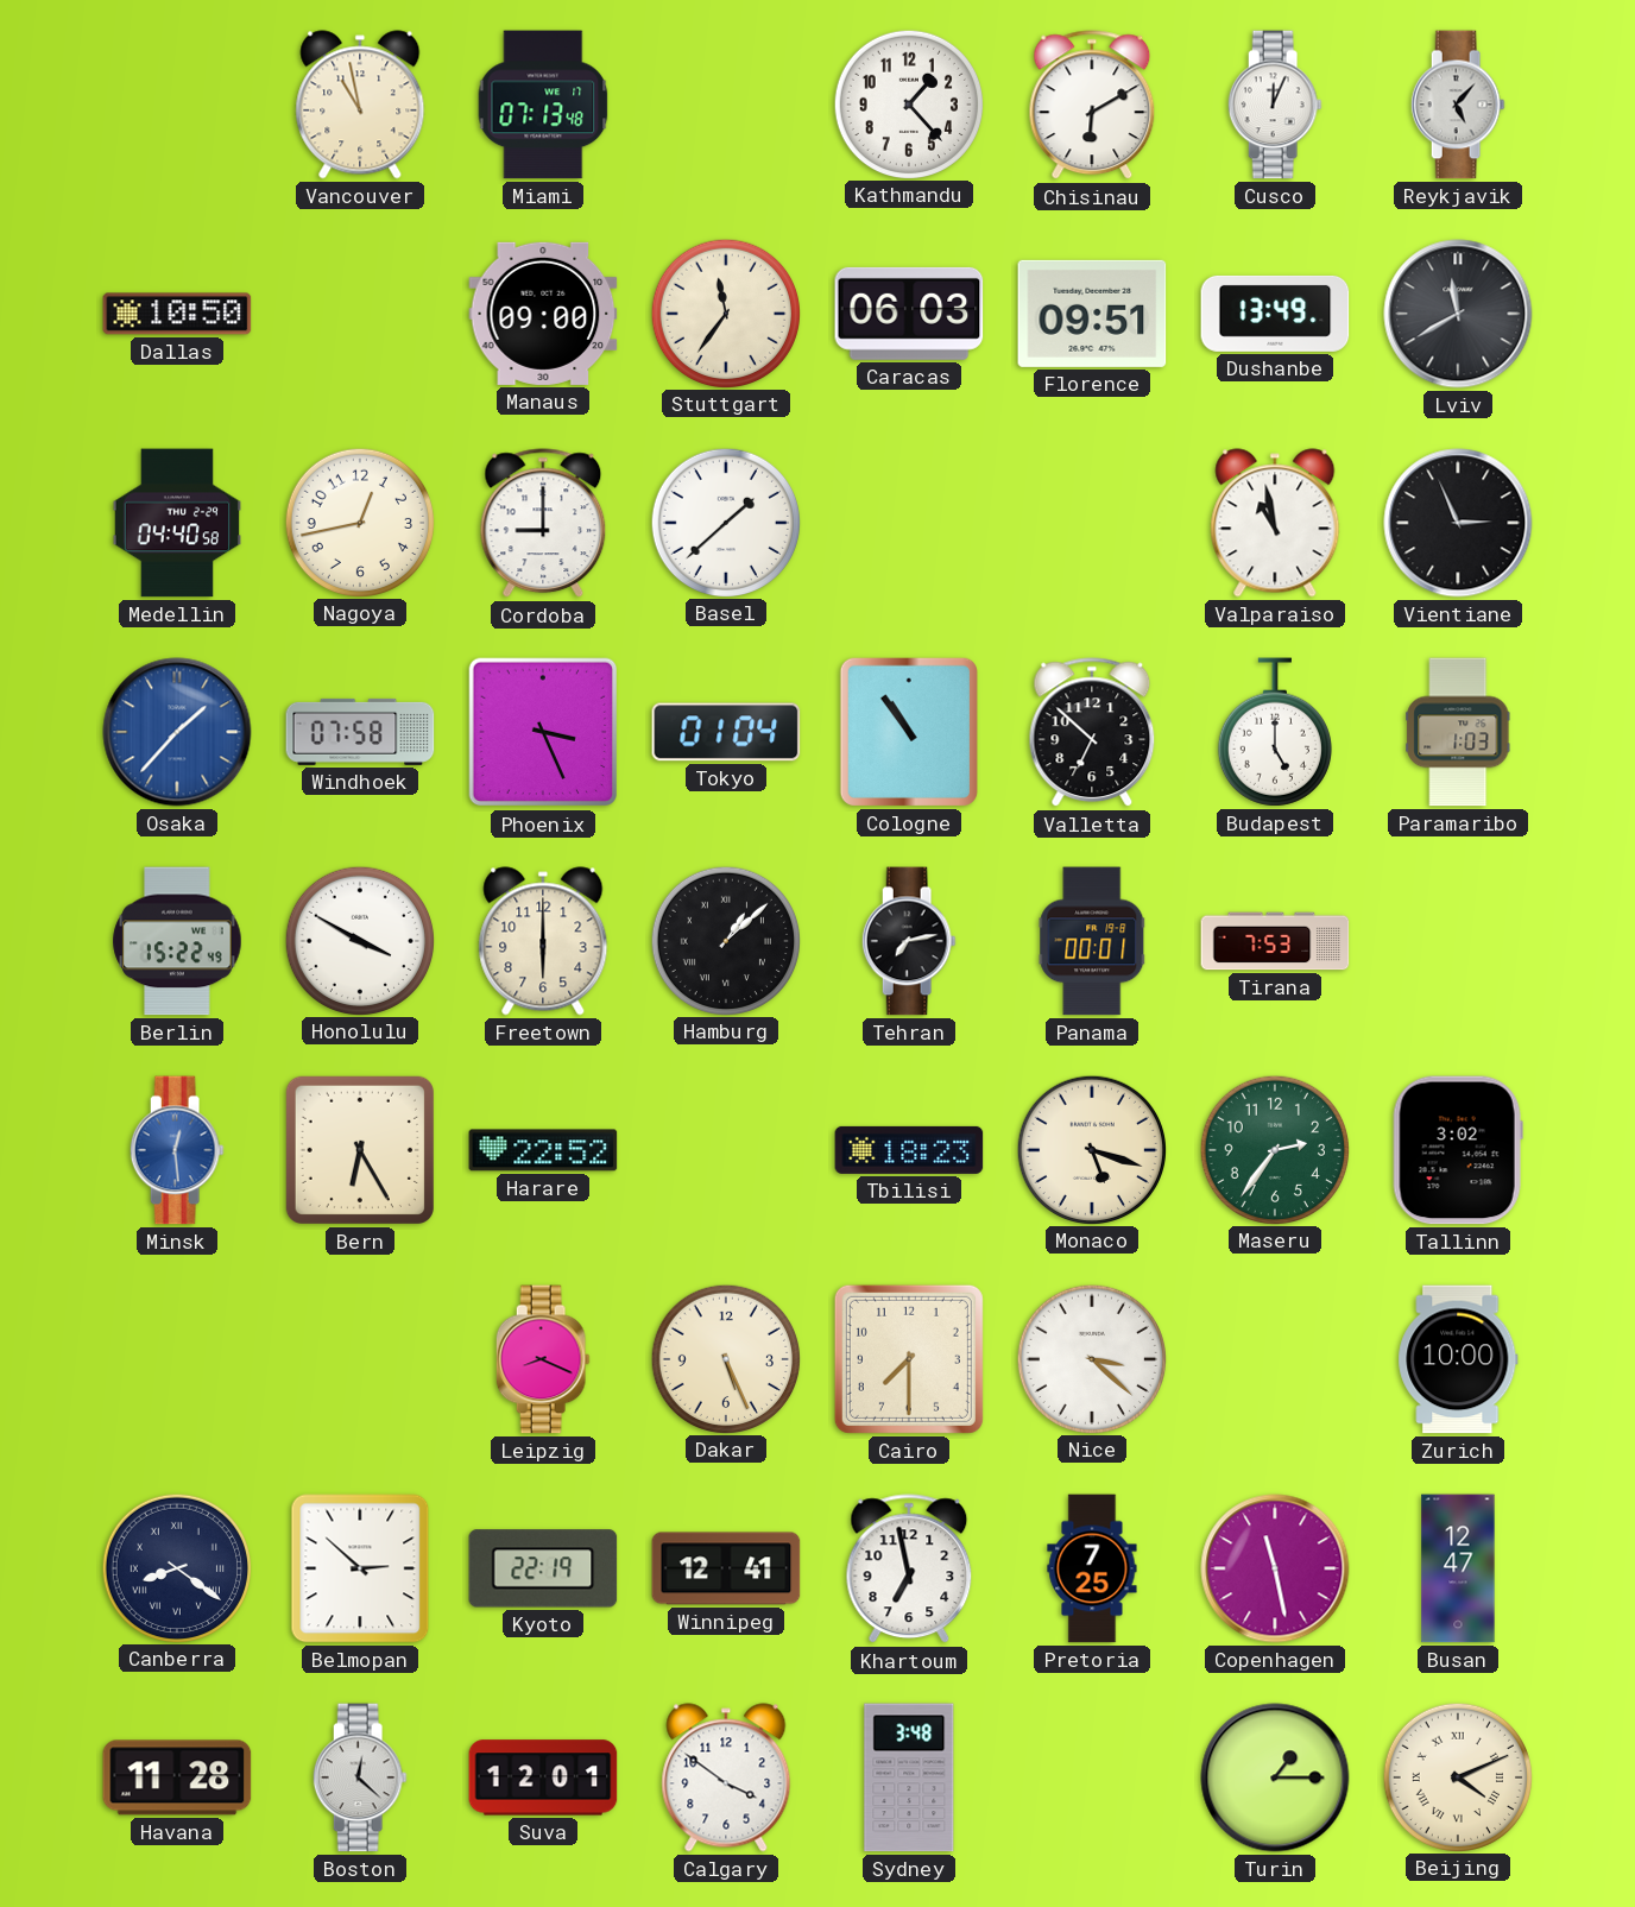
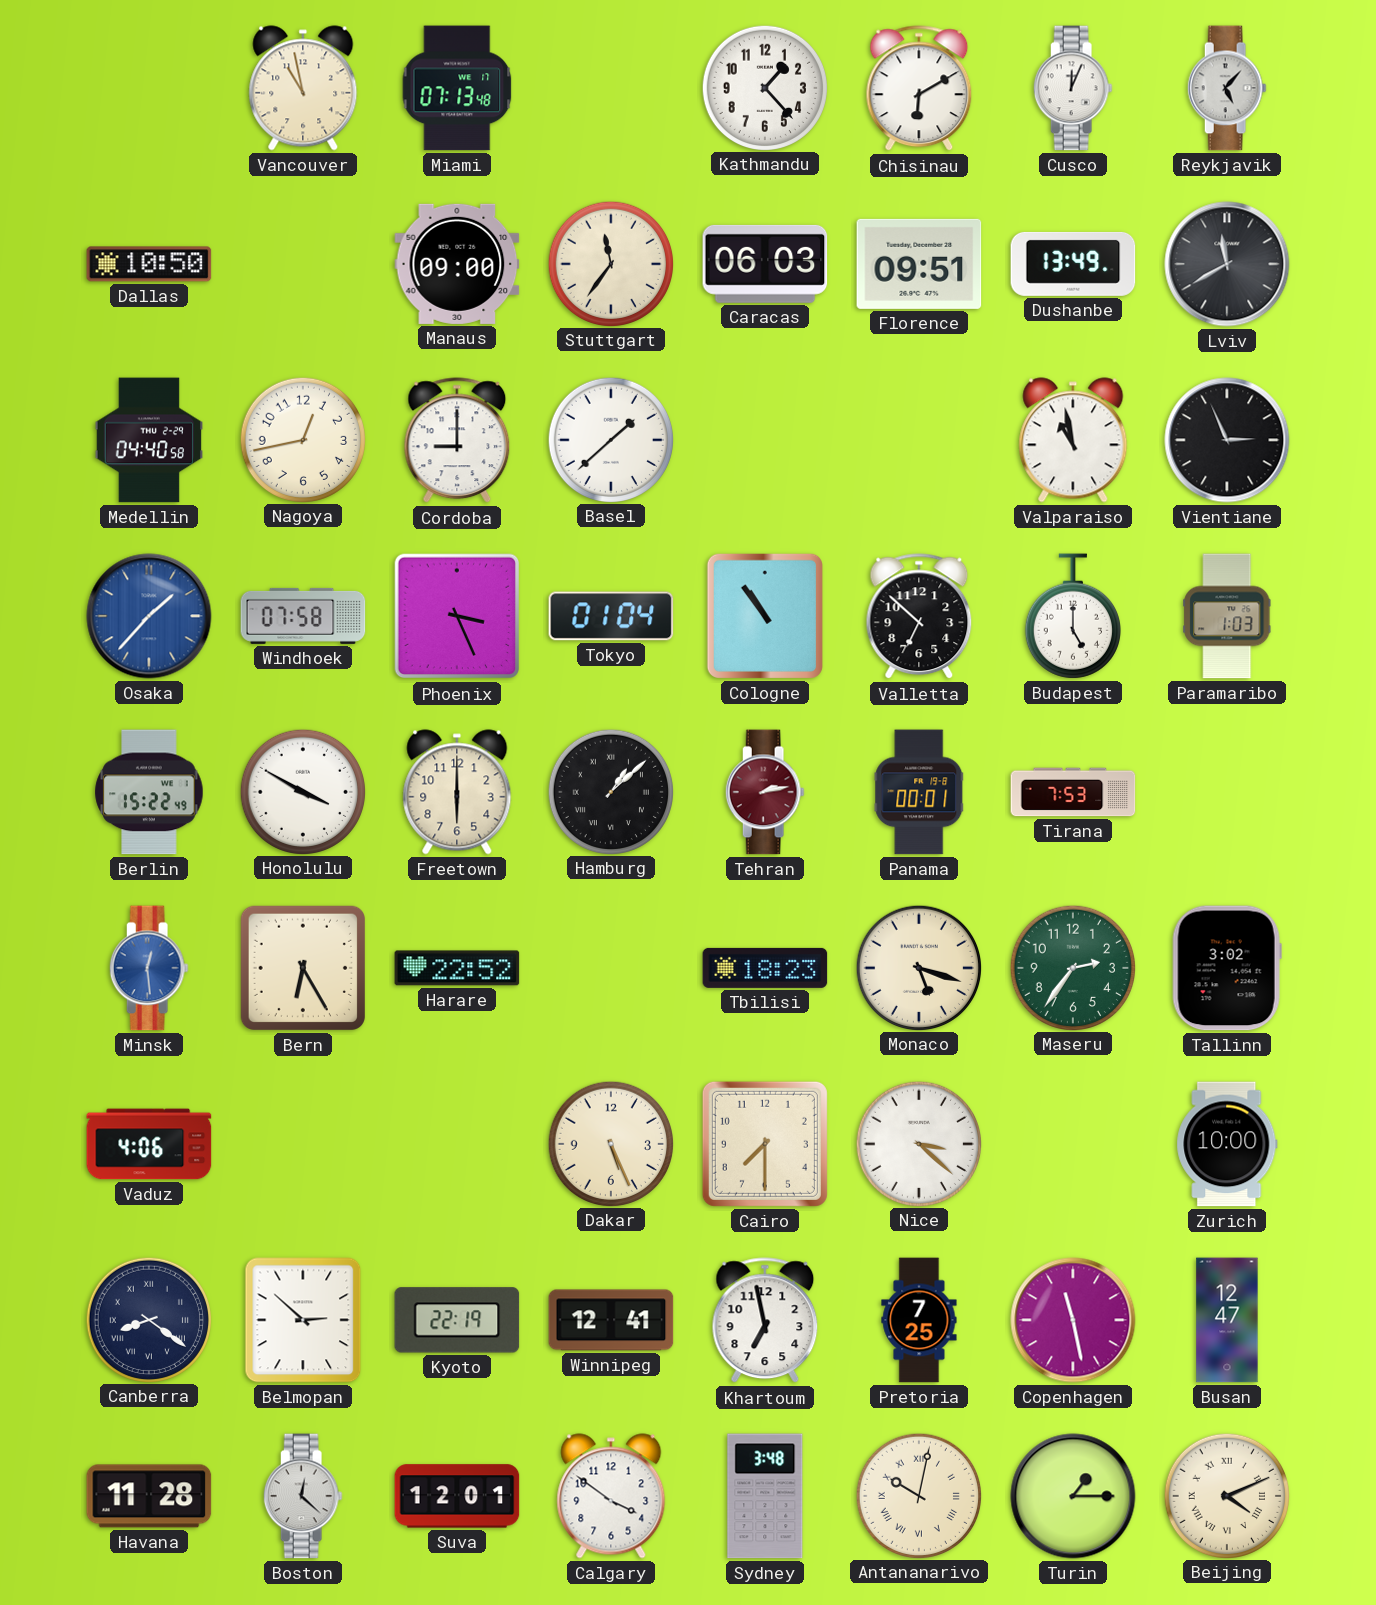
Tehran: 7:13 -> 2:13 (765, 792)
Tehran dial: black -> burgundy (765, 792)
Vaduz: none -> 4:06 (149, 1144)
Leipzig: 8:19 -> none (543, 1359)
Antananarivo: none -> 10:02 (918, 1495)
